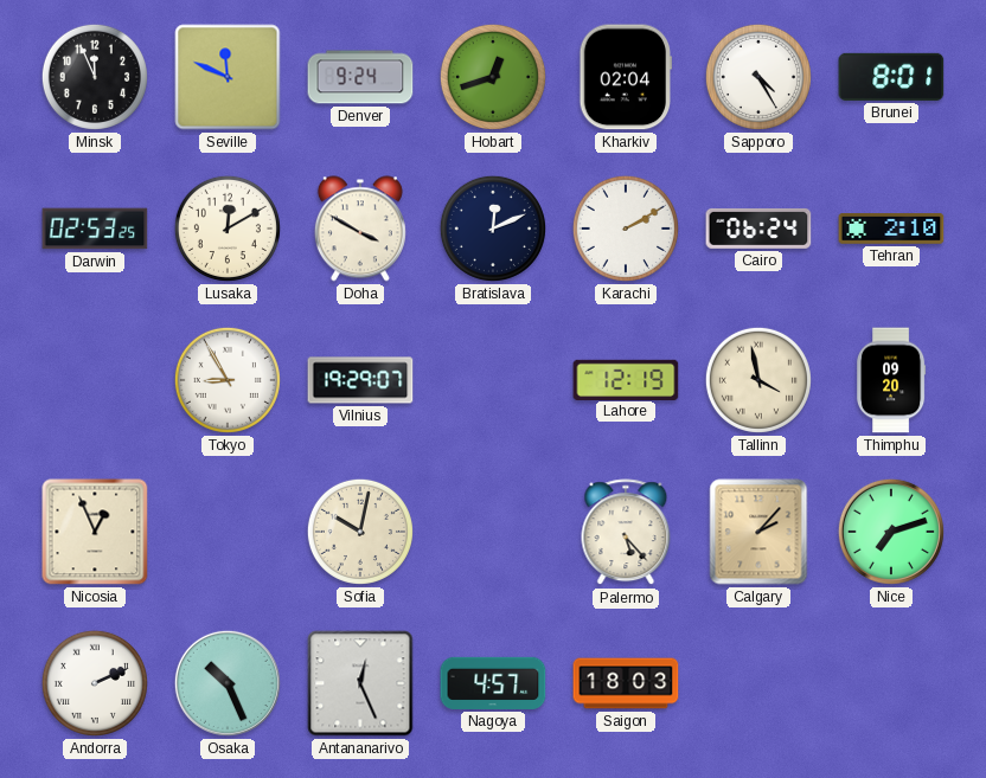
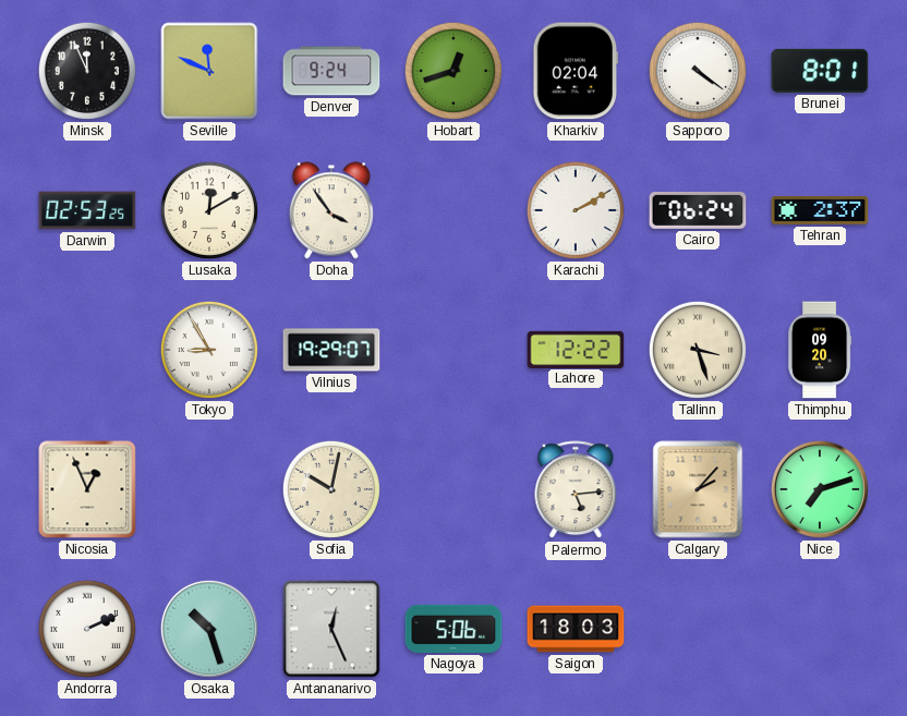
Sapporo: 4:25 -> 4:21 (698, 71)
Doha: 3:50 -> 3:54 (331, 210)
Bratislava: 12:11 -> none (493, 229)
Tehran: 2:10 -> 2:37 (820, 211)
Lahore: 12:19 -> 12:22 (576, 349)
Tallinn: 3:58 -> 3:27 (698, 350)
Palermo: 5:23 -> 5:14 (576, 490)
Osaka: 10:26 -> 10:27 (209, 629)
Nagoya: 4:57 -> 5:06 (453, 629)
